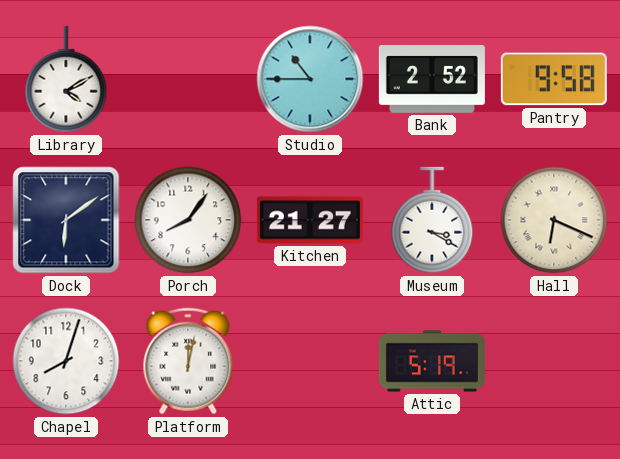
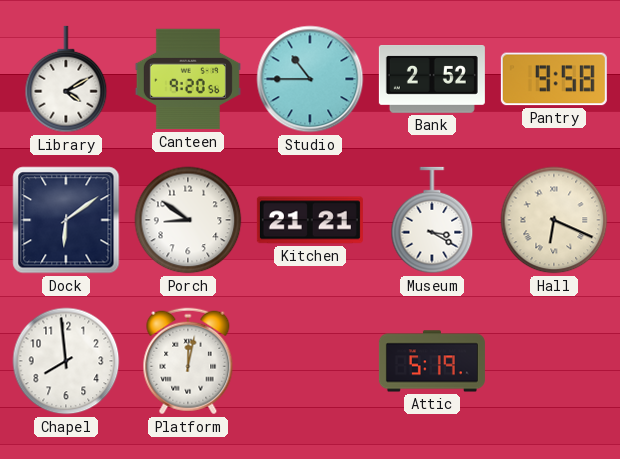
Canteen: none -> 9:20 (188, 79)
Porch: 8:06 -> 8:51 (188, 220)
Kitchen: 21:27 -> 21:21 (310, 220)
Chapel: 8:03 -> 7:59 (66, 361)
